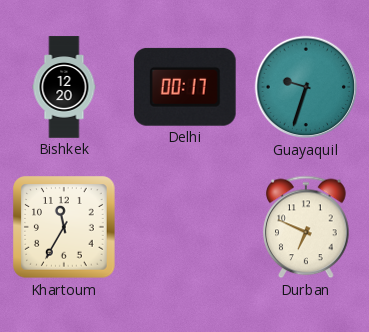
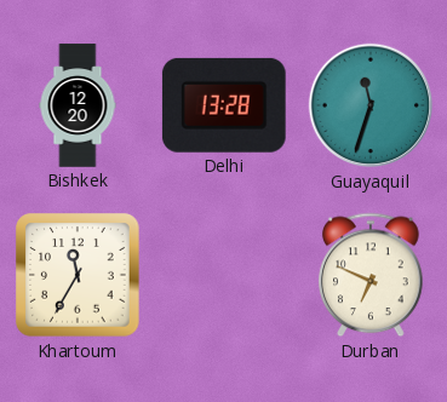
Delhi: 00:17 -> 13:28 (224, 105)
Guayaquil: 9:33 -> 11:33 (371, 105)
